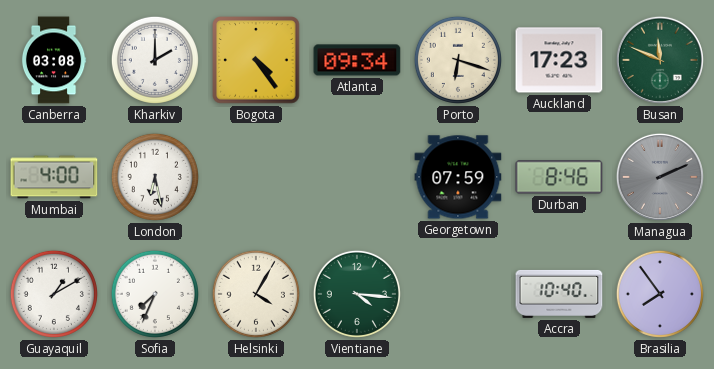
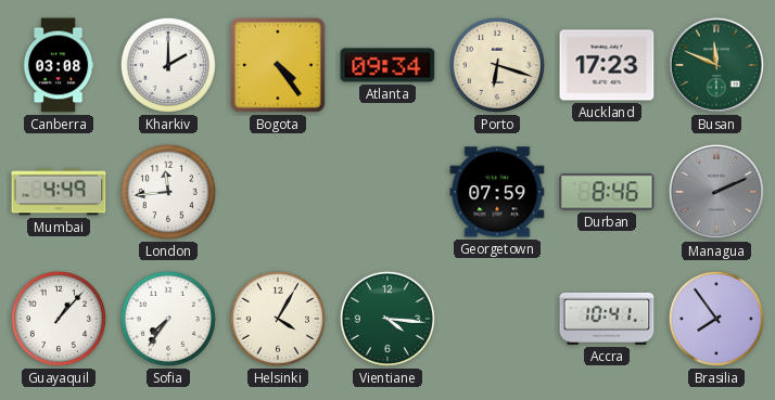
Mumbai: 4:00 -> 4:49 (59, 192)
London: 6:28 -> 11:44 (168, 192)
Guayaquil: 1:10 -> 1:07 (59, 319)
Sofia: 7:34 -> 7:36 (168, 319)
Accra: 10:40 -> 10:41 (607, 319)
